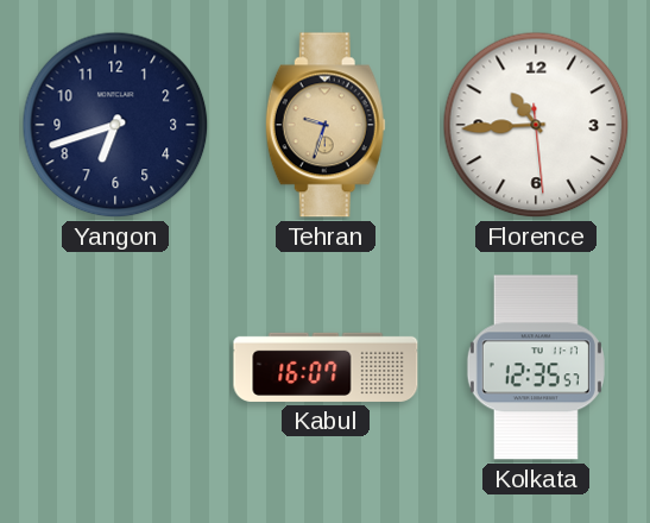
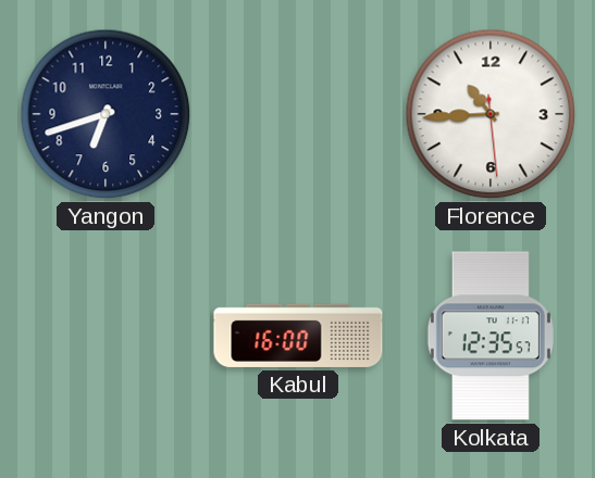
Tehran: 9:33 -> none (326, 125)
Kabul: 16:07 -> 16:00 (298, 336)
